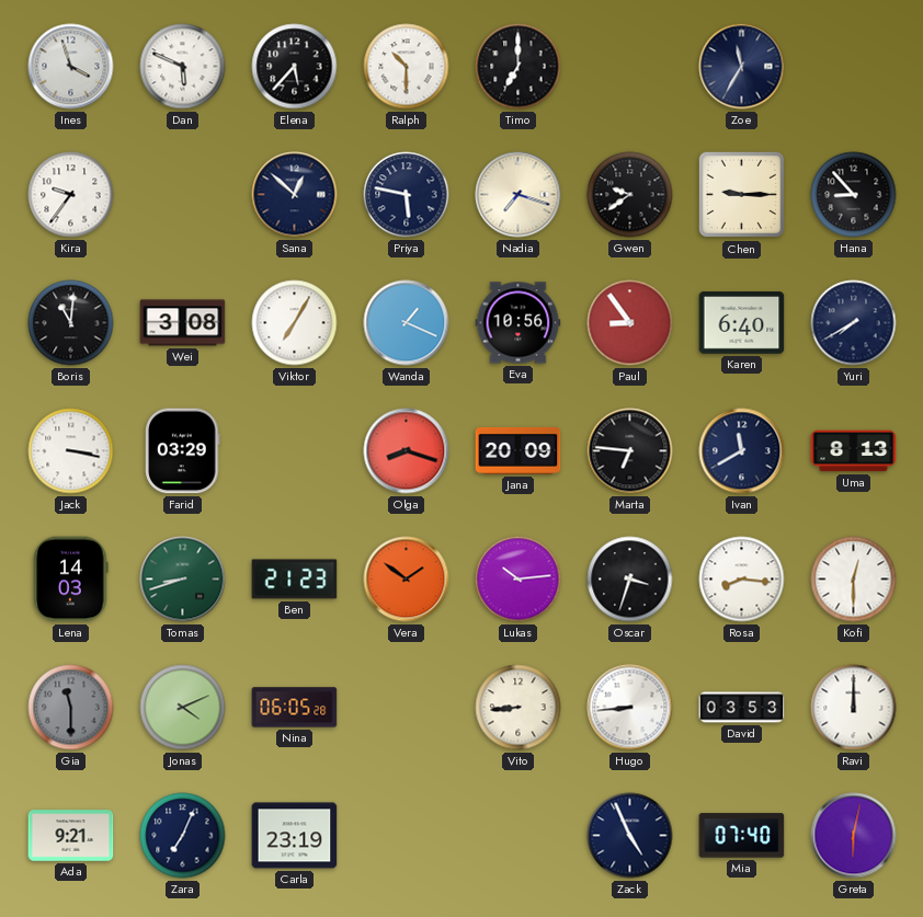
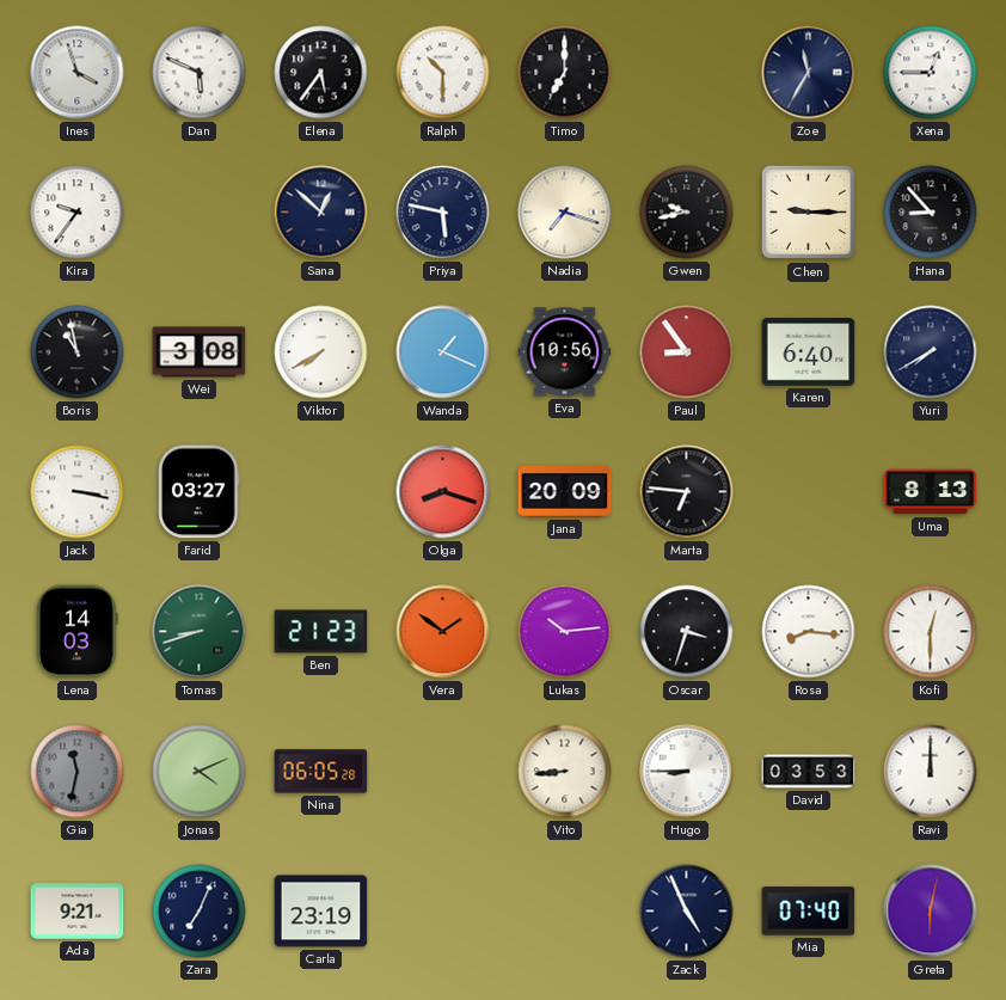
Elena: 5:37 -> 5:36 (321, 73)
Xena: none -> 12:45 (931, 73)
Gwen: 9:39 -> 9:43 (687, 213)
Boris: 11:01 -> 10:58 (78, 352)
Viktor: 7:05 -> 7:40 (321, 352)
Farid: 03:29 -> 03:27 (200, 492)
Ivan: 11:40 -> none (742, 451)
Gia: 11:30 -> 11:32 (78, 772)
Hugo: 8:44 -> 8:45 (687, 772)
